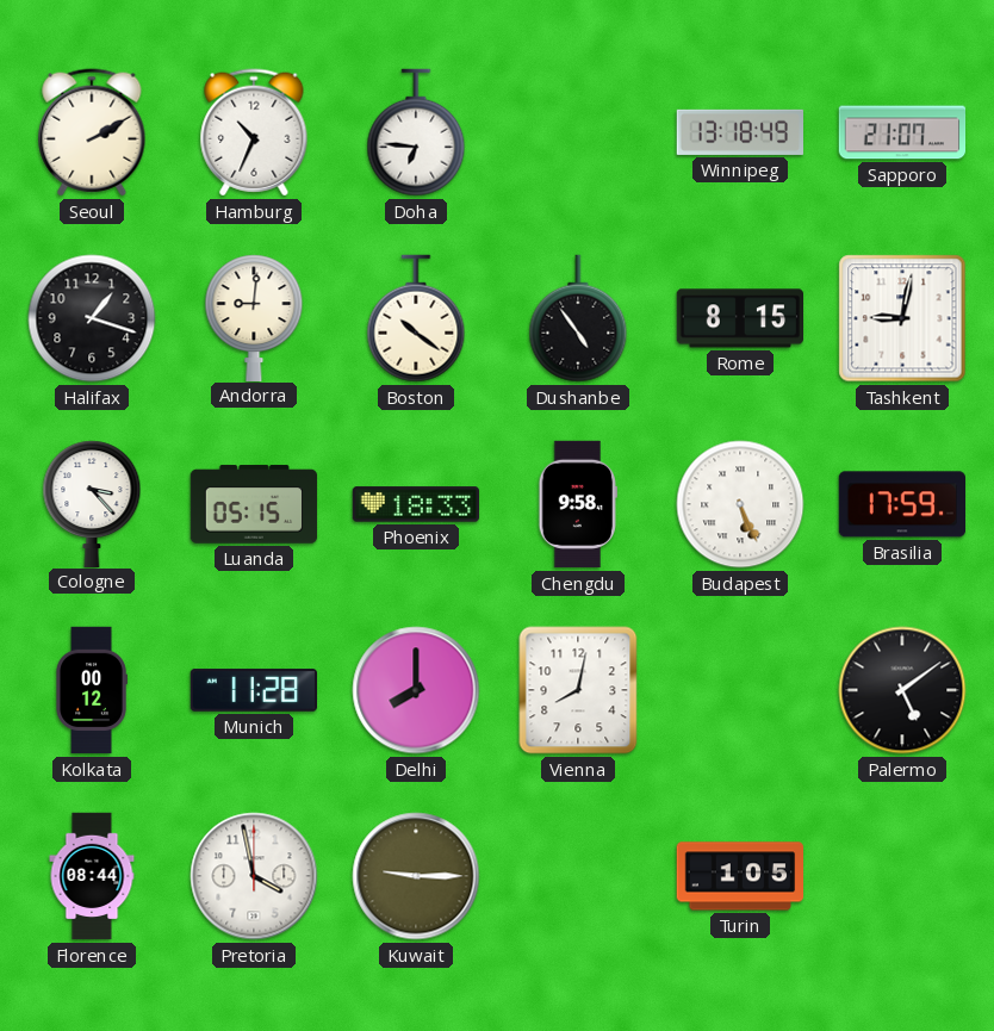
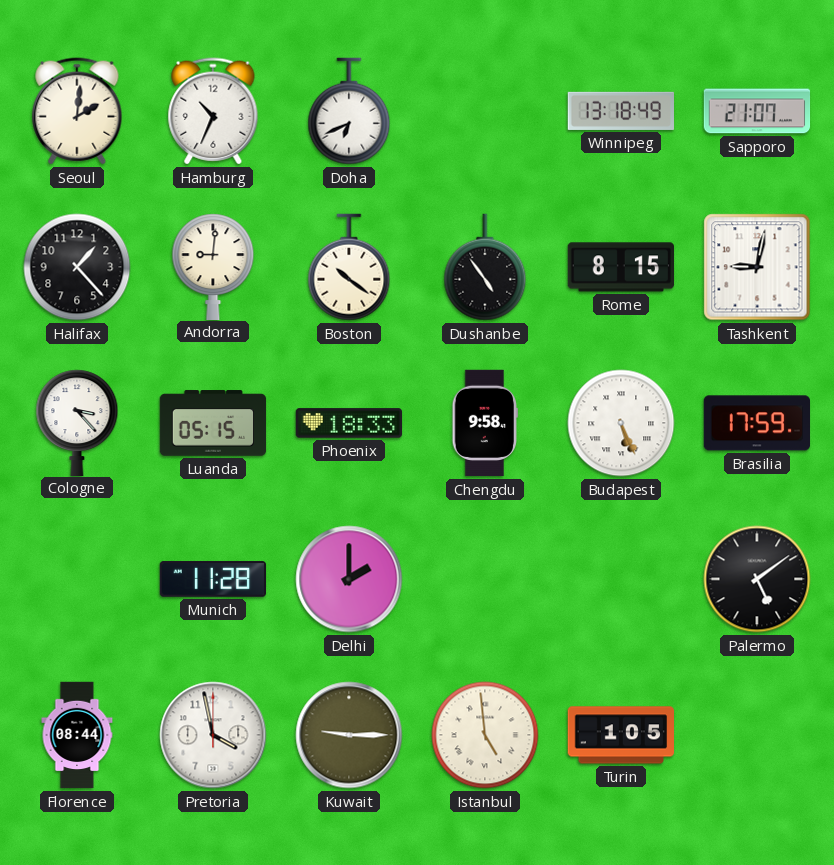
Seoul: 2:10 -> 2:01 (77, 111)
Doha: 6:46 -> 6:41 (349, 111)
Halifax: 1:18 -> 1:23 (77, 267)
Kolkata: 00:12 -> none (92, 690)
Delhi: 8:00 -> 2:00 (349, 579)
Vienna: 8:02 -> none (578, 690)
Istanbul: none -> 4:59 (485, 735)
